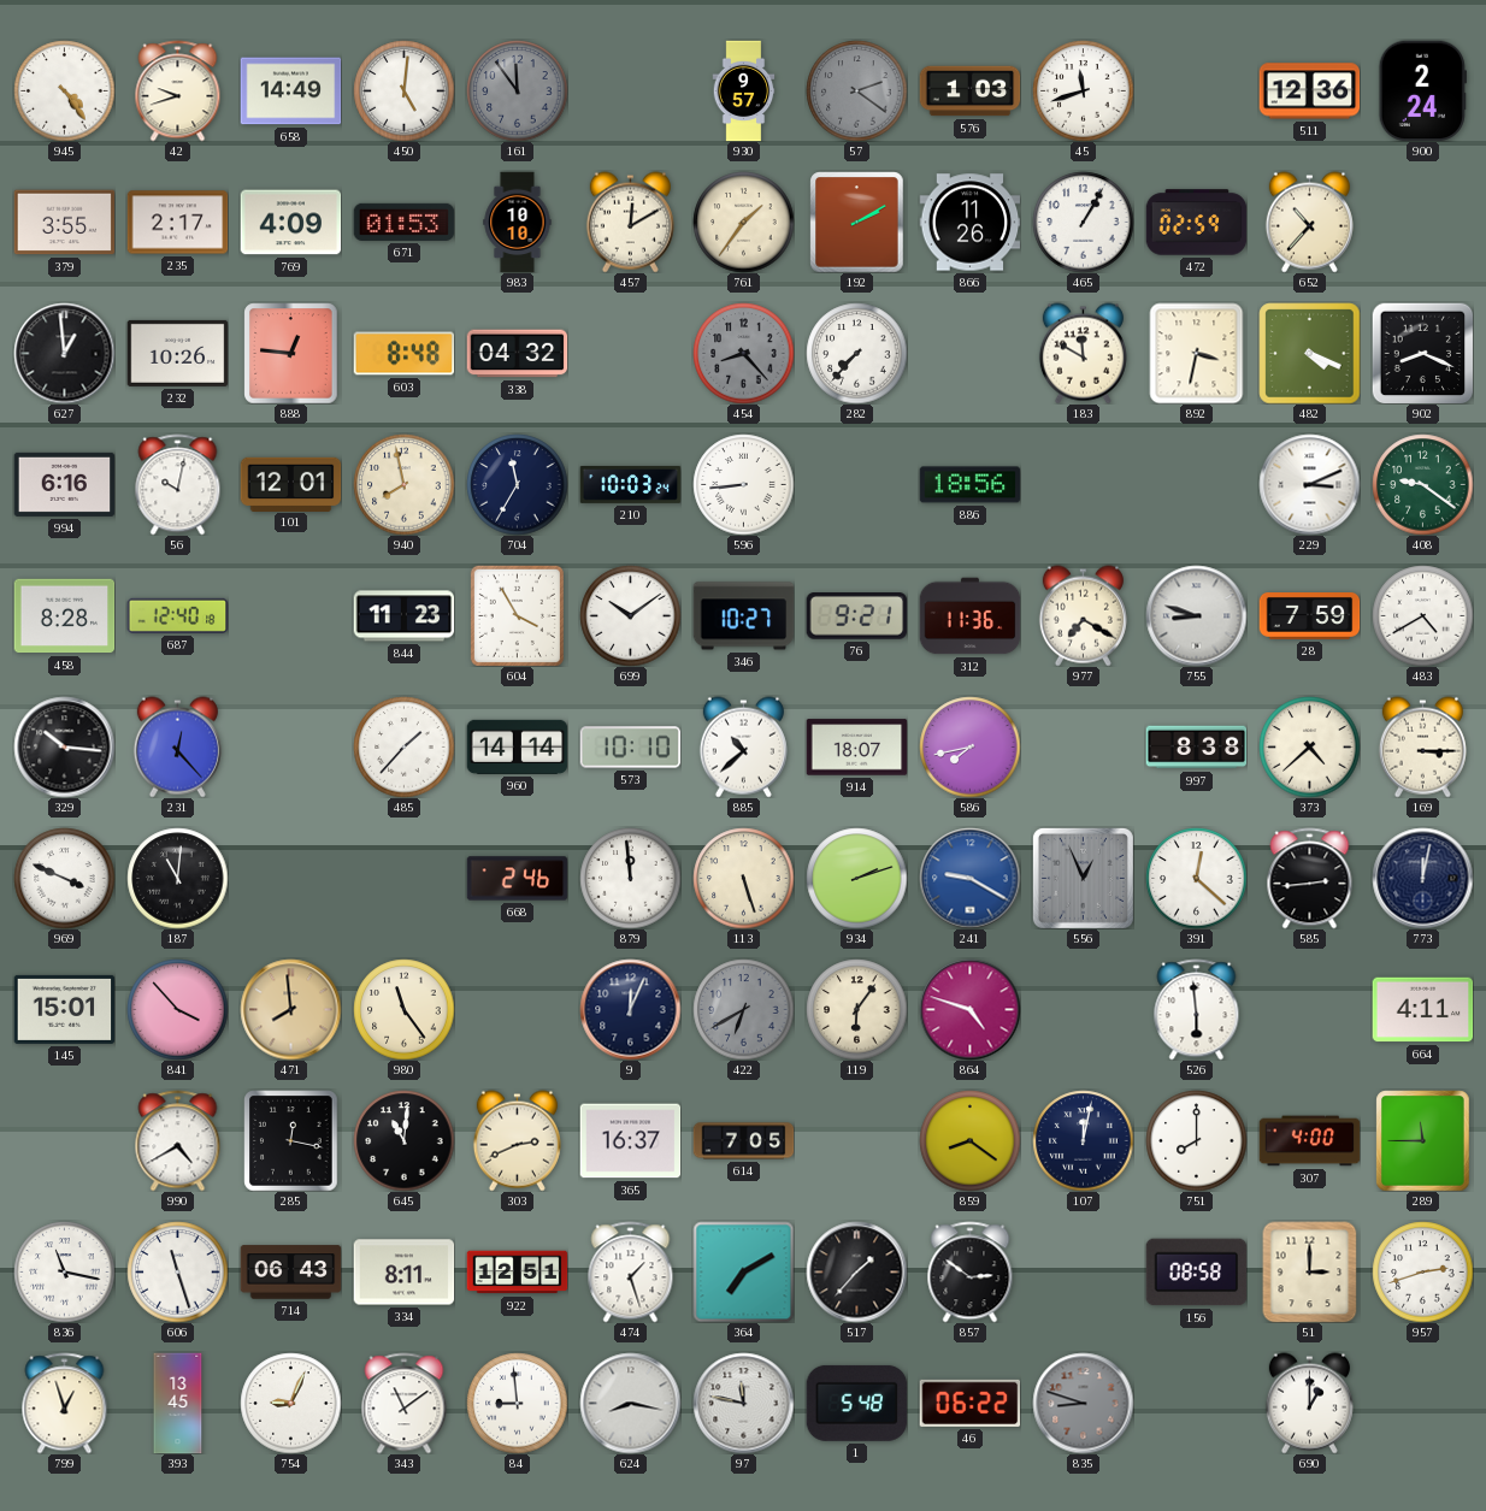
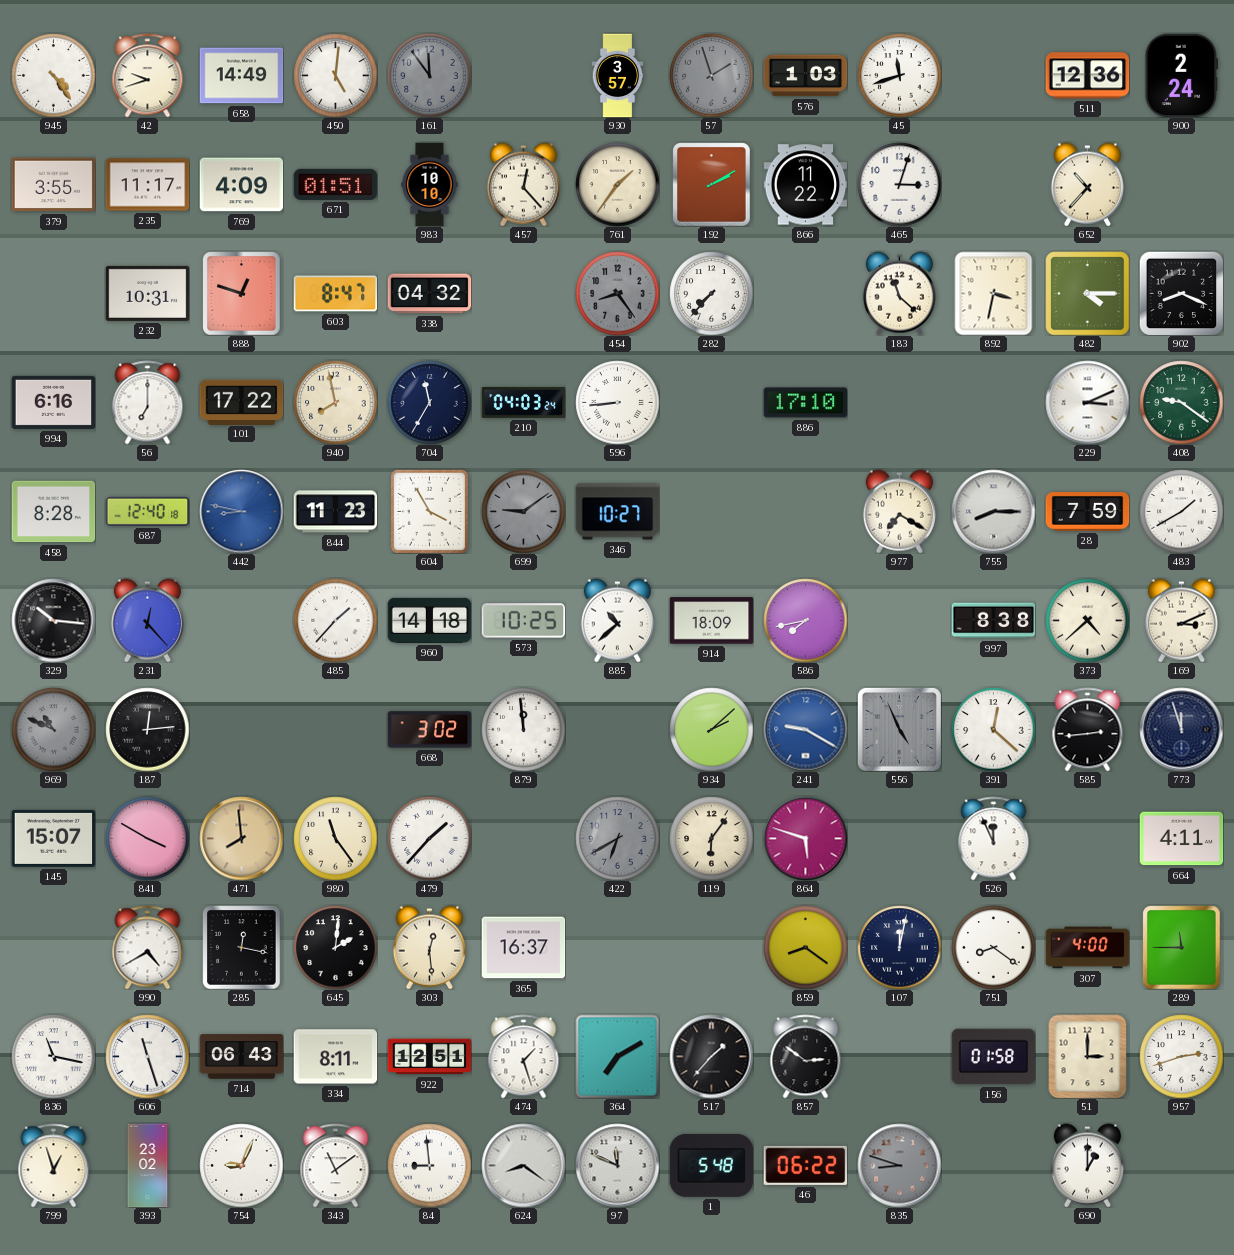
930: 9:57 -> 3:57 (618, 75)
57: 2:21 -> 1:57 (711, 75)
235: 2:17 -> 11:17 (147, 185)
671: 01:53 -> 01:51 (335, 184)
457: 12:10 -> 12:23 (523, 184)
866: 11:26 -> 11:22 (805, 185)
465: 1:05 -> 3:03 (899, 184)
472: 02:59 -> none (1196, 223)
627: 12:59 -> none (64, 353)
232: 10:26 -> 10:31 (147, 293)
888: 12:46 -> 12:48 (242, 293)
603: 8:48 -> 8:47 (335, 294)
454: 8:23 -> 8:24 (617, 293)
183: 11:50 -> 11:22 (899, 293)
482: 4:19 -> 4:15 (1087, 293)
56: 10:02 -> 7:00 (148, 402)
101: 12:01 -> 17:22 (241, 402)
210: 10:03 -> 04:03 (523, 402)
886: 18:56 -> 17:10 (805, 403)
442: none -> 8:47 (241, 511)
699: 10:09 -> 9:09 (523, 511)
699 dial: white -> grey (523, 511)
76: 9:21 -> none (856, 616)
312: 11:36 -> none (969, 616)
755: 8:48 -> 8:15 (993, 511)
483: 4:40 -> 1:40 (1181, 511)
960: 14:14 -> 14:18 (429, 620)
573: 10:10 -> 10:25 (523, 621)
914: 18:07 -> 18:09 (711, 621)
169: 3:15 -> 3:11 (1181, 620)
969: 3:49 -> 10:49 (53, 729)
969 dial: white -> grey (53, 729)
187: 11:01 -> 12:14 (147, 729)
668: 2:46 -> 3:02 (429, 730)
113: 5:27 -> none (743, 878)
934: 2:12 -> 2:08 (711, 729)
556: 12:56 -> 4:56 (899, 729)
773: 12:02 -> 11:57 (1181, 729)
145: 15:01 -> 15:07 (53, 838)
841: 3:53 -> 3:50 (147, 838)
479: none -> 1:37 (429, 838)
9: 12:04 -> none (630, 1009)
864: 4:48 -> 5:48 (805, 838)
526: 5:59 -> 11:56 (994, 838)
645: 11:01 -> 2:01 (335, 947)
303: 2:41 -> 12:29 (429, 947)
614: 7:05 -> none (743, 1141)
751: 8:00 -> 8:21 (993, 947)
156: 08:58 -> 01:58 (993, 1057)
393: 13:45 -> 23:02 (148, 1165)
624: 8:17 -> 8:21 (523, 1165)
97: 11:47 -> 11:49 (617, 1165)
